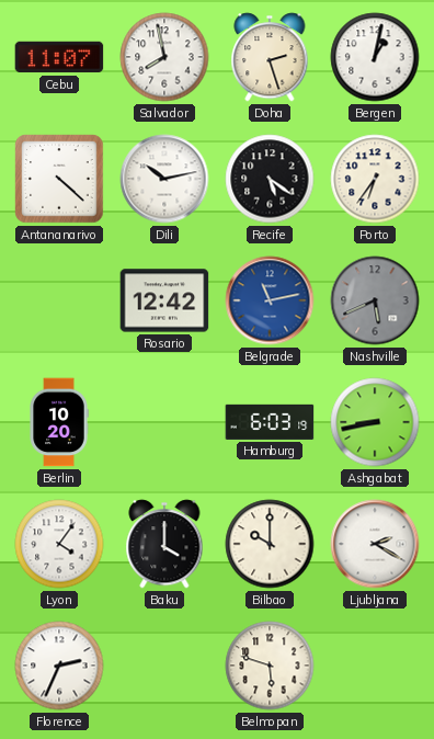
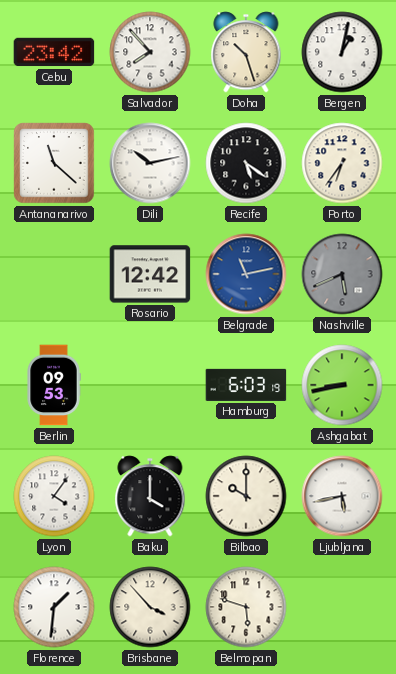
Cebu: 11:07 -> 23:42 (54, 52)
Salvador: 7:58 -> 7:53 (150, 52)
Doha: 2:27 -> 10:27 (246, 52)
Antananarivo: 4:22 -> 11:22 (54, 163)
Berlin: 10:20 -> 09:53 (54, 385)
Ljubljana: 2:20 -> 5:43 (342, 496)
Florence: 2:34 -> 1:31 (54, 607)
Brisbane: none -> 3:53 (150, 607)
